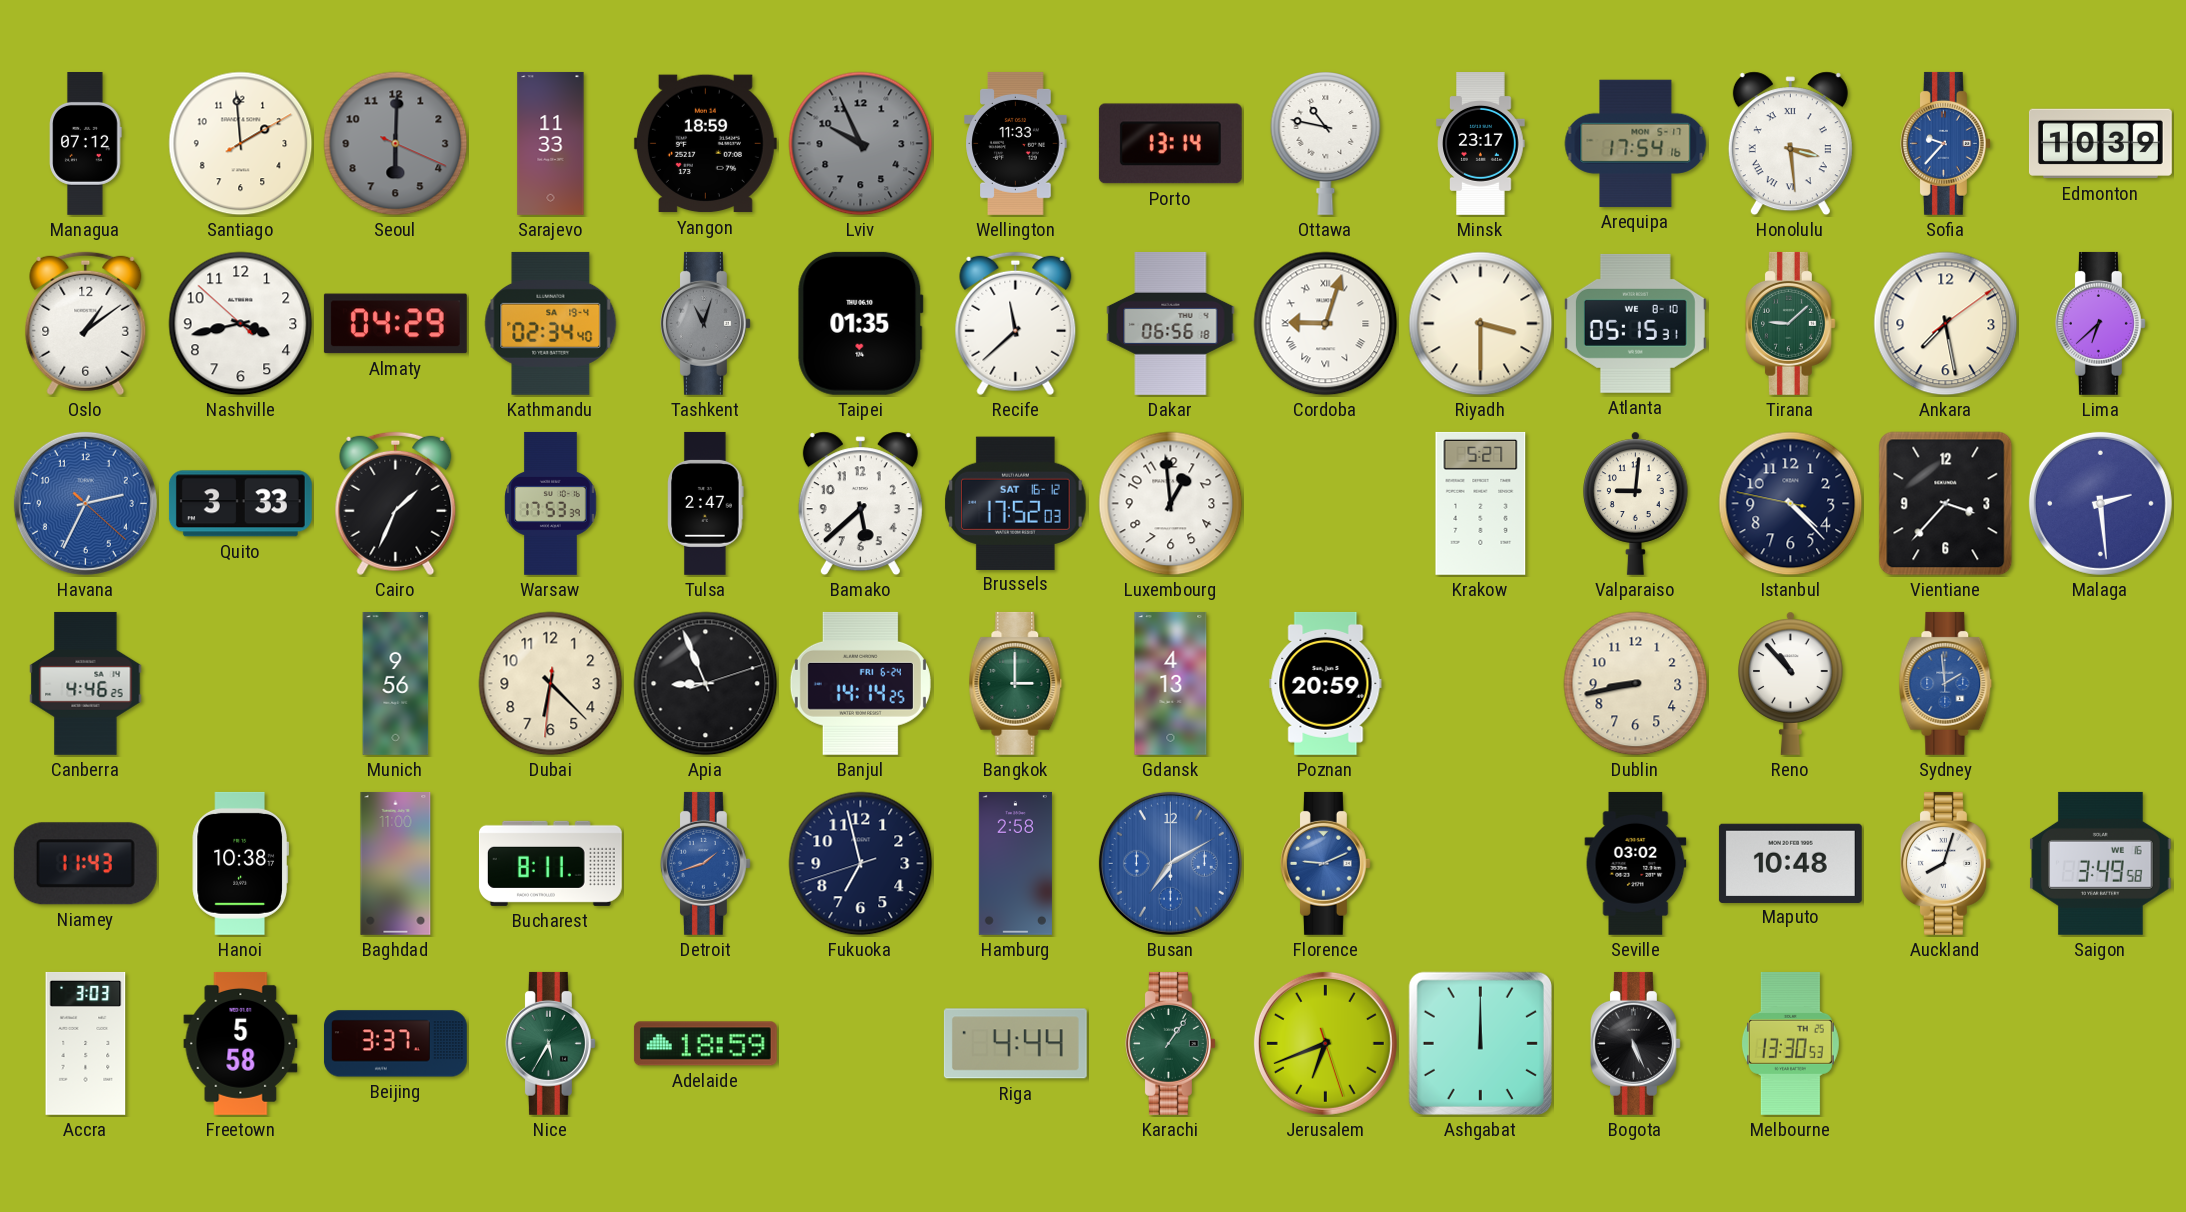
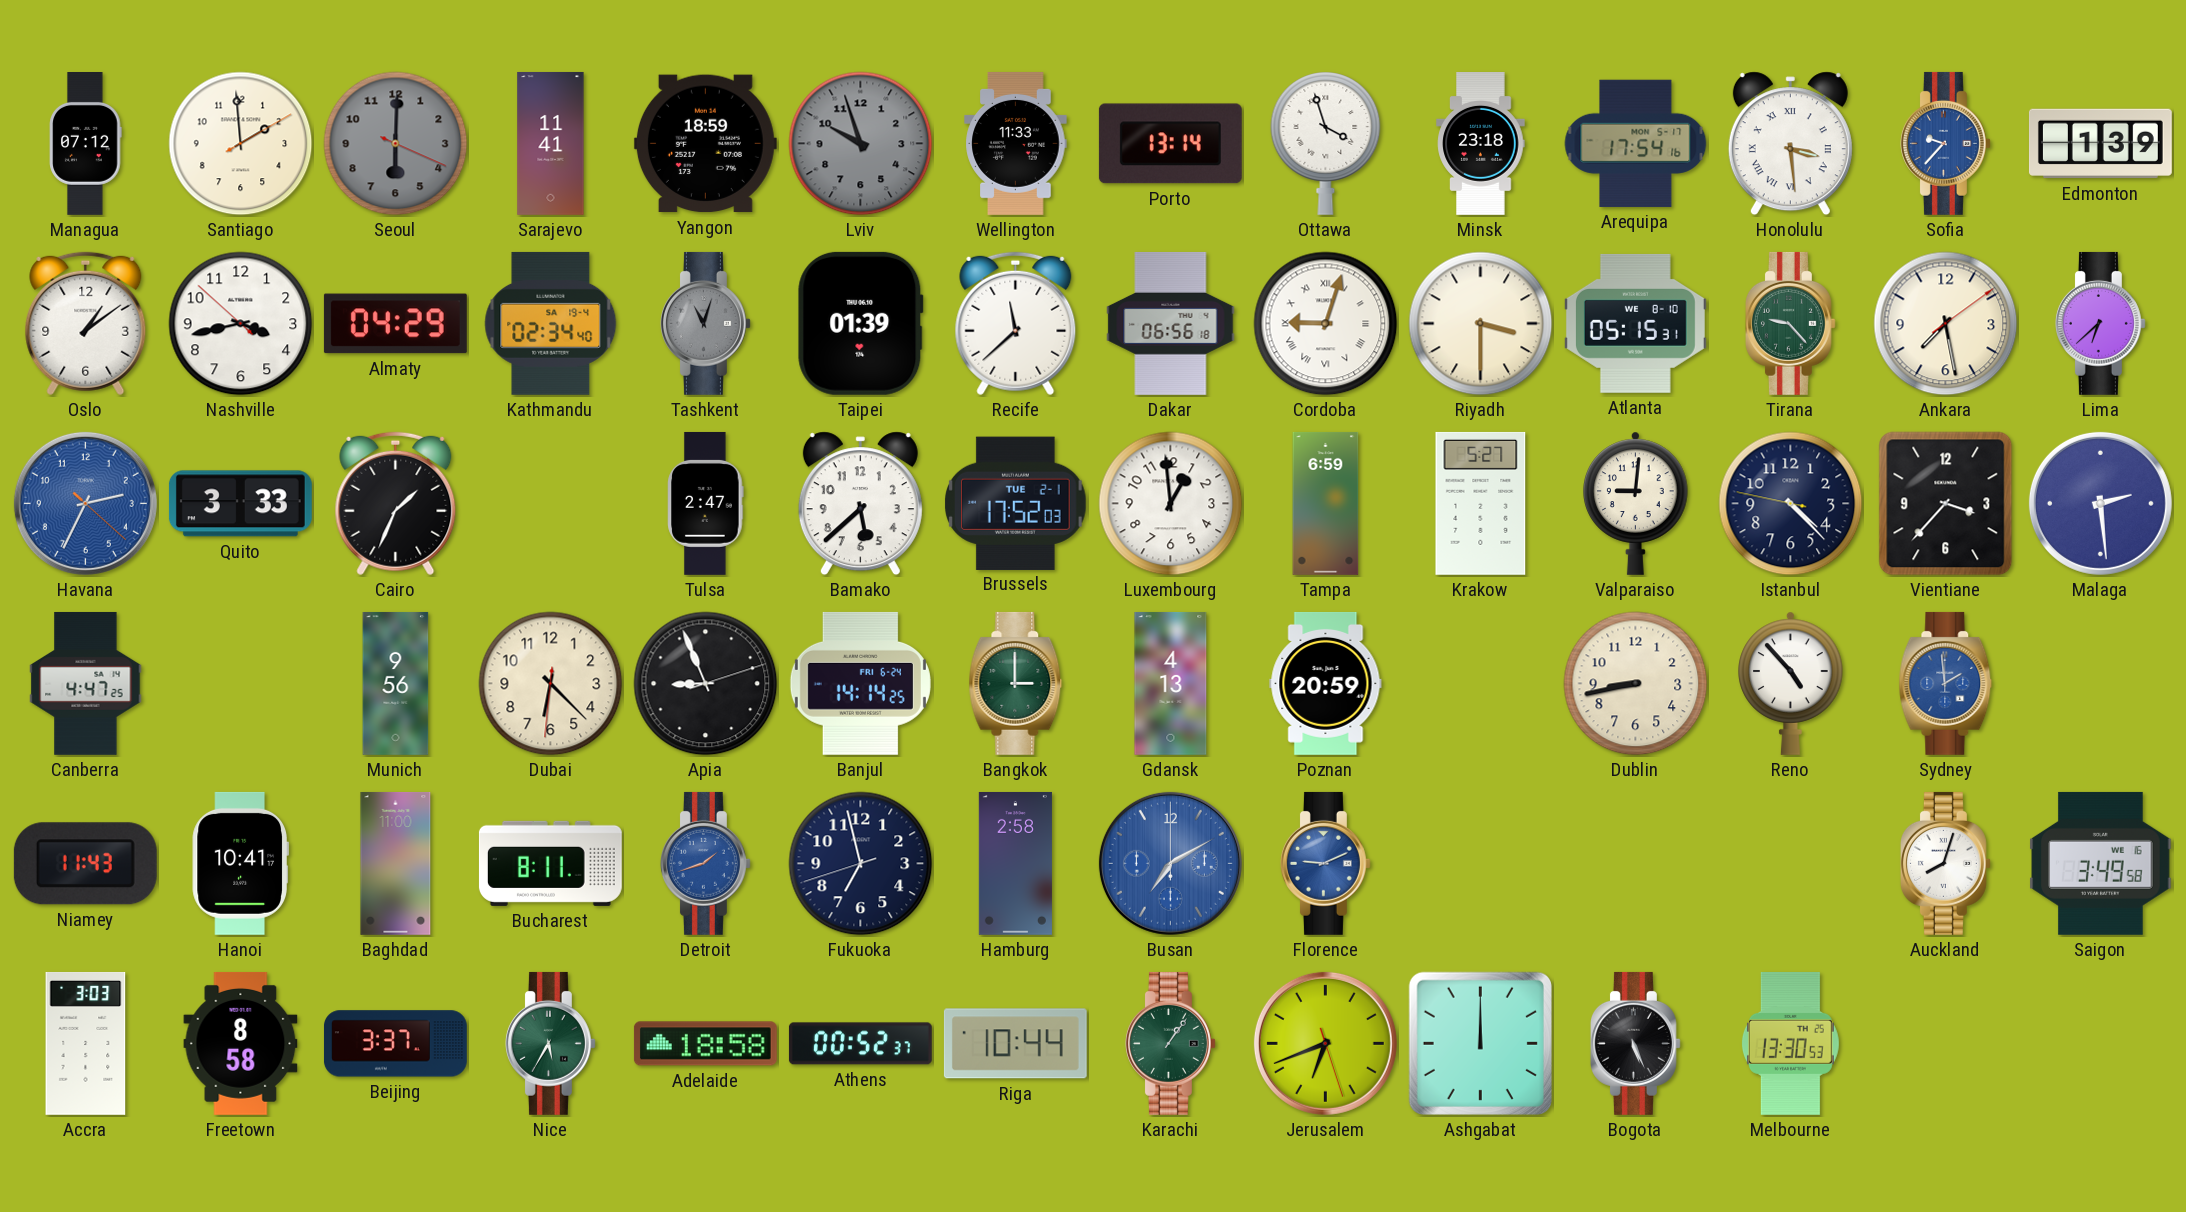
Sarajevo: 11:33 -> 11:41 (551, 143)
Lviv: 9:56 -> 9:57 (861, 144)
Ottawa: 10:47 -> 3:57 (1326, 143)
Minsk: 23:17 -> 23:18 (1481, 144)
Edmonton: 10:39 -> 1:39 (2100, 144)
Taipei: 01:35 -> 01:39 (861, 323)
Tirana: 9:08 -> 9:23 (1790, 323)
Warsaw: 17:53 -> none (551, 503)
Brussels date: SAT 16-12 -> TUE 2-1 (1016, 503)
Tampa: none -> 6:59 (1326, 503)
Canberra: 4:46 -> 4:47 (86, 683)
Reno: 10:53 -> 4:53 (1791, 683)
Hanoi: 10:38 -> 10:41 (240, 863)
Seville: 03:02 -> none (1636, 863)
Maputo: 10:48 -> none (1790, 863)
Freetown: 5:58 -> 8:58 (241, 1043)
Adelaide: 18:59 -> 18:58 (705, 1044)
Athens: none -> 00:52 (860, 1044)
Riga: 4:44 -> 10:44 (1015, 1044)
